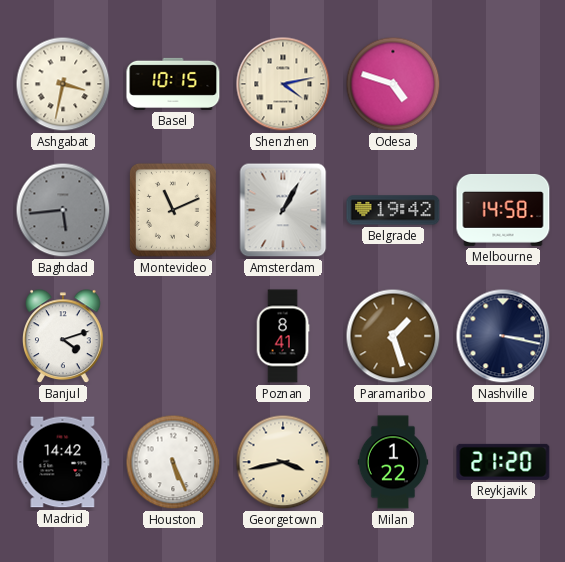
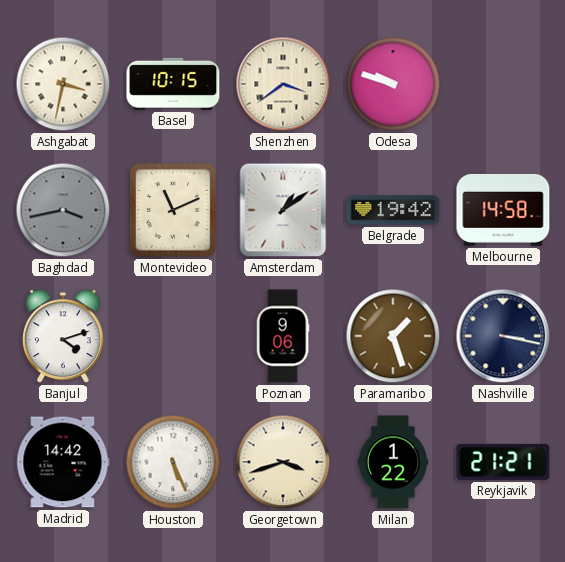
Shenzhen: 4:13 -> 3:39 (283, 84)
Odesa: 4:48 -> 9:48 (393, 84)
Baghdad: 5:44 -> 3:43 (63, 210)
Amsterdam: 1:05 -> 1:09 (283, 210)
Poznan: 8:41 -> 9:06 (283, 336)
Georgetown: 3:43 -> 3:42 (283, 462)
Reykjavik: 21:20 -> 21:21 (503, 462)
